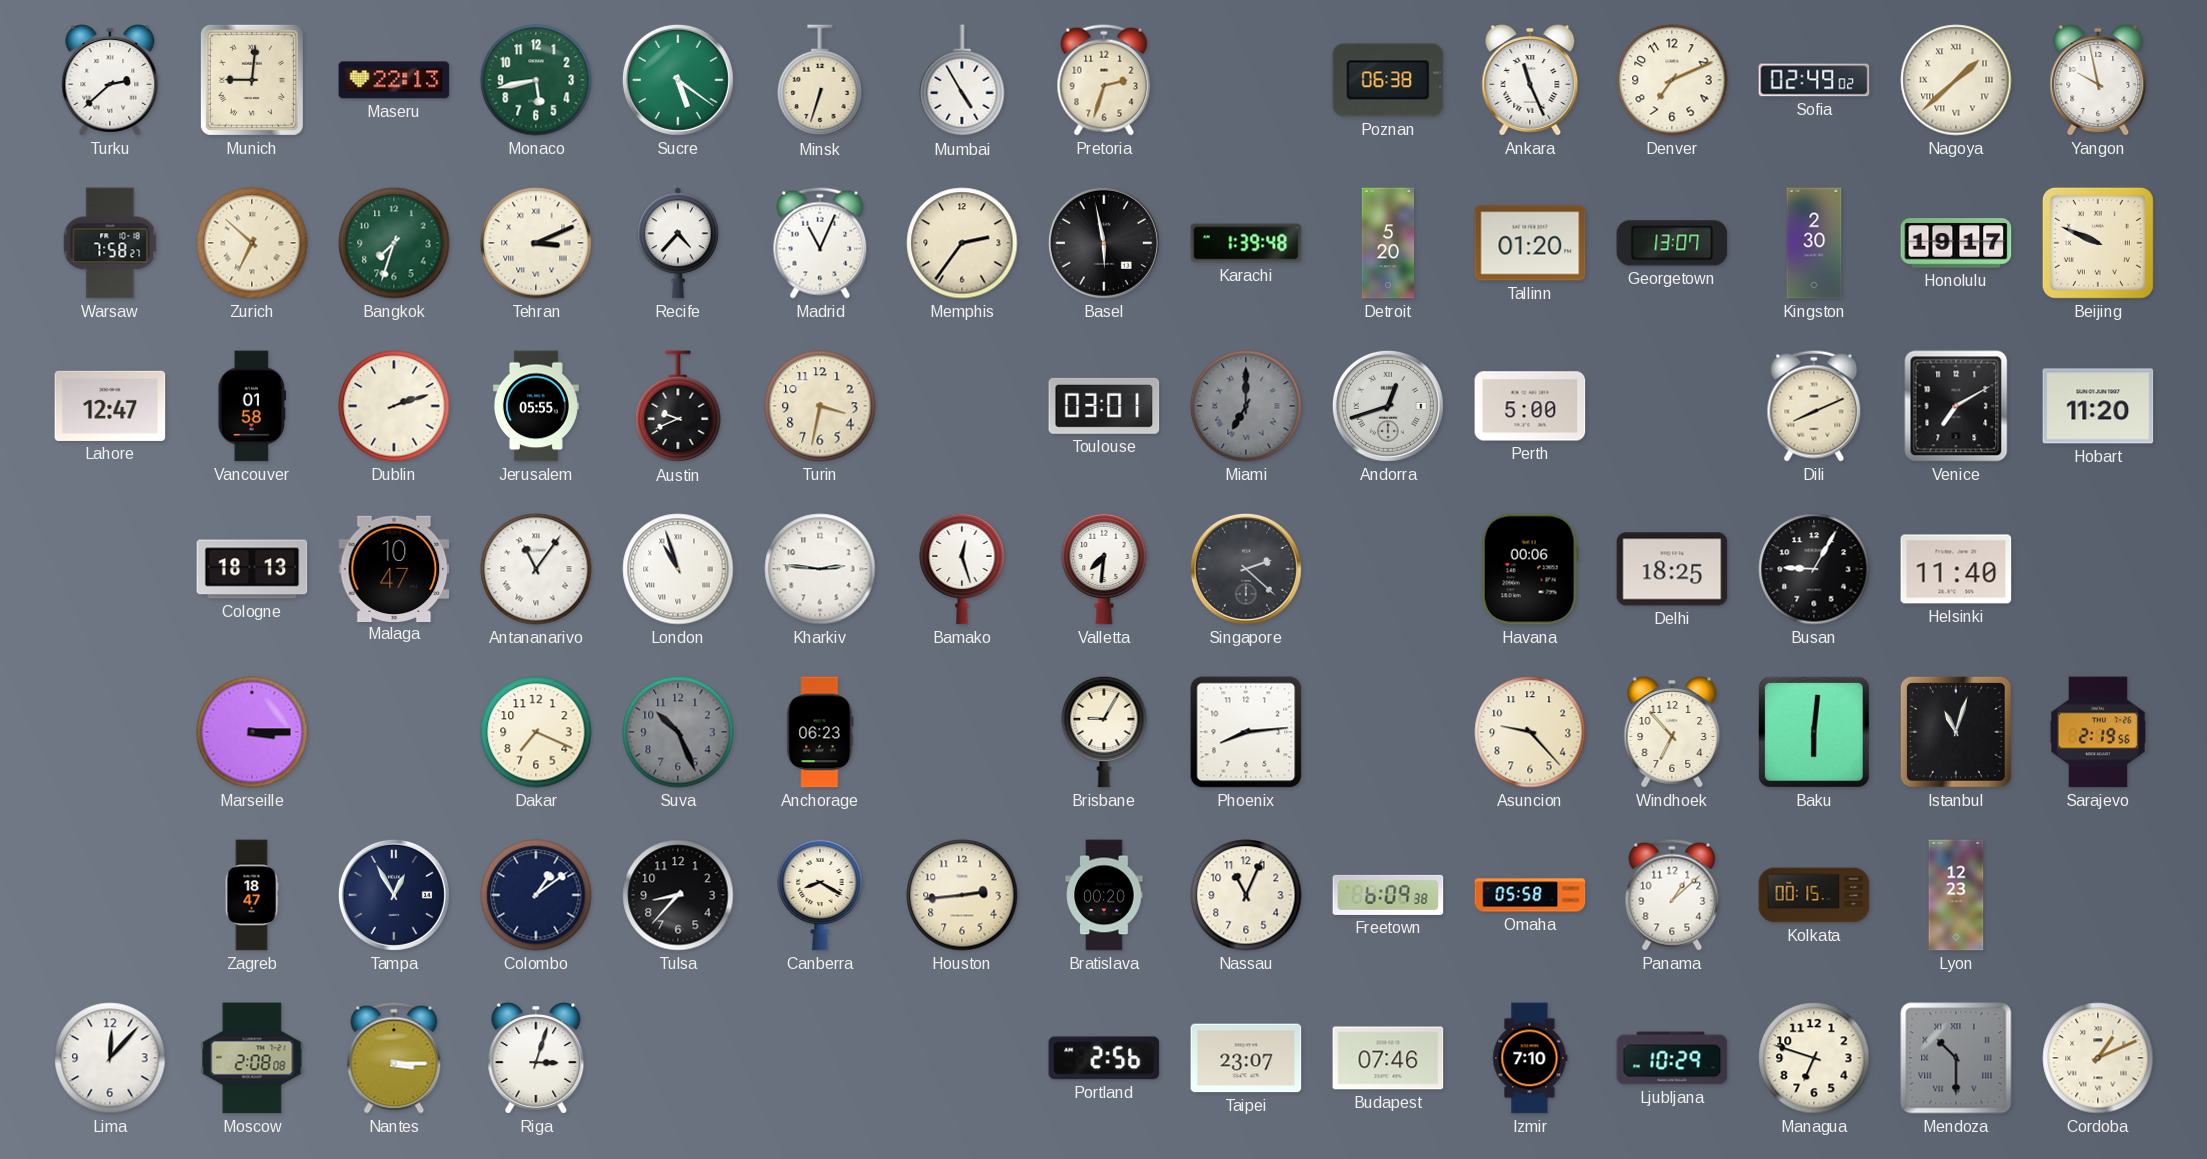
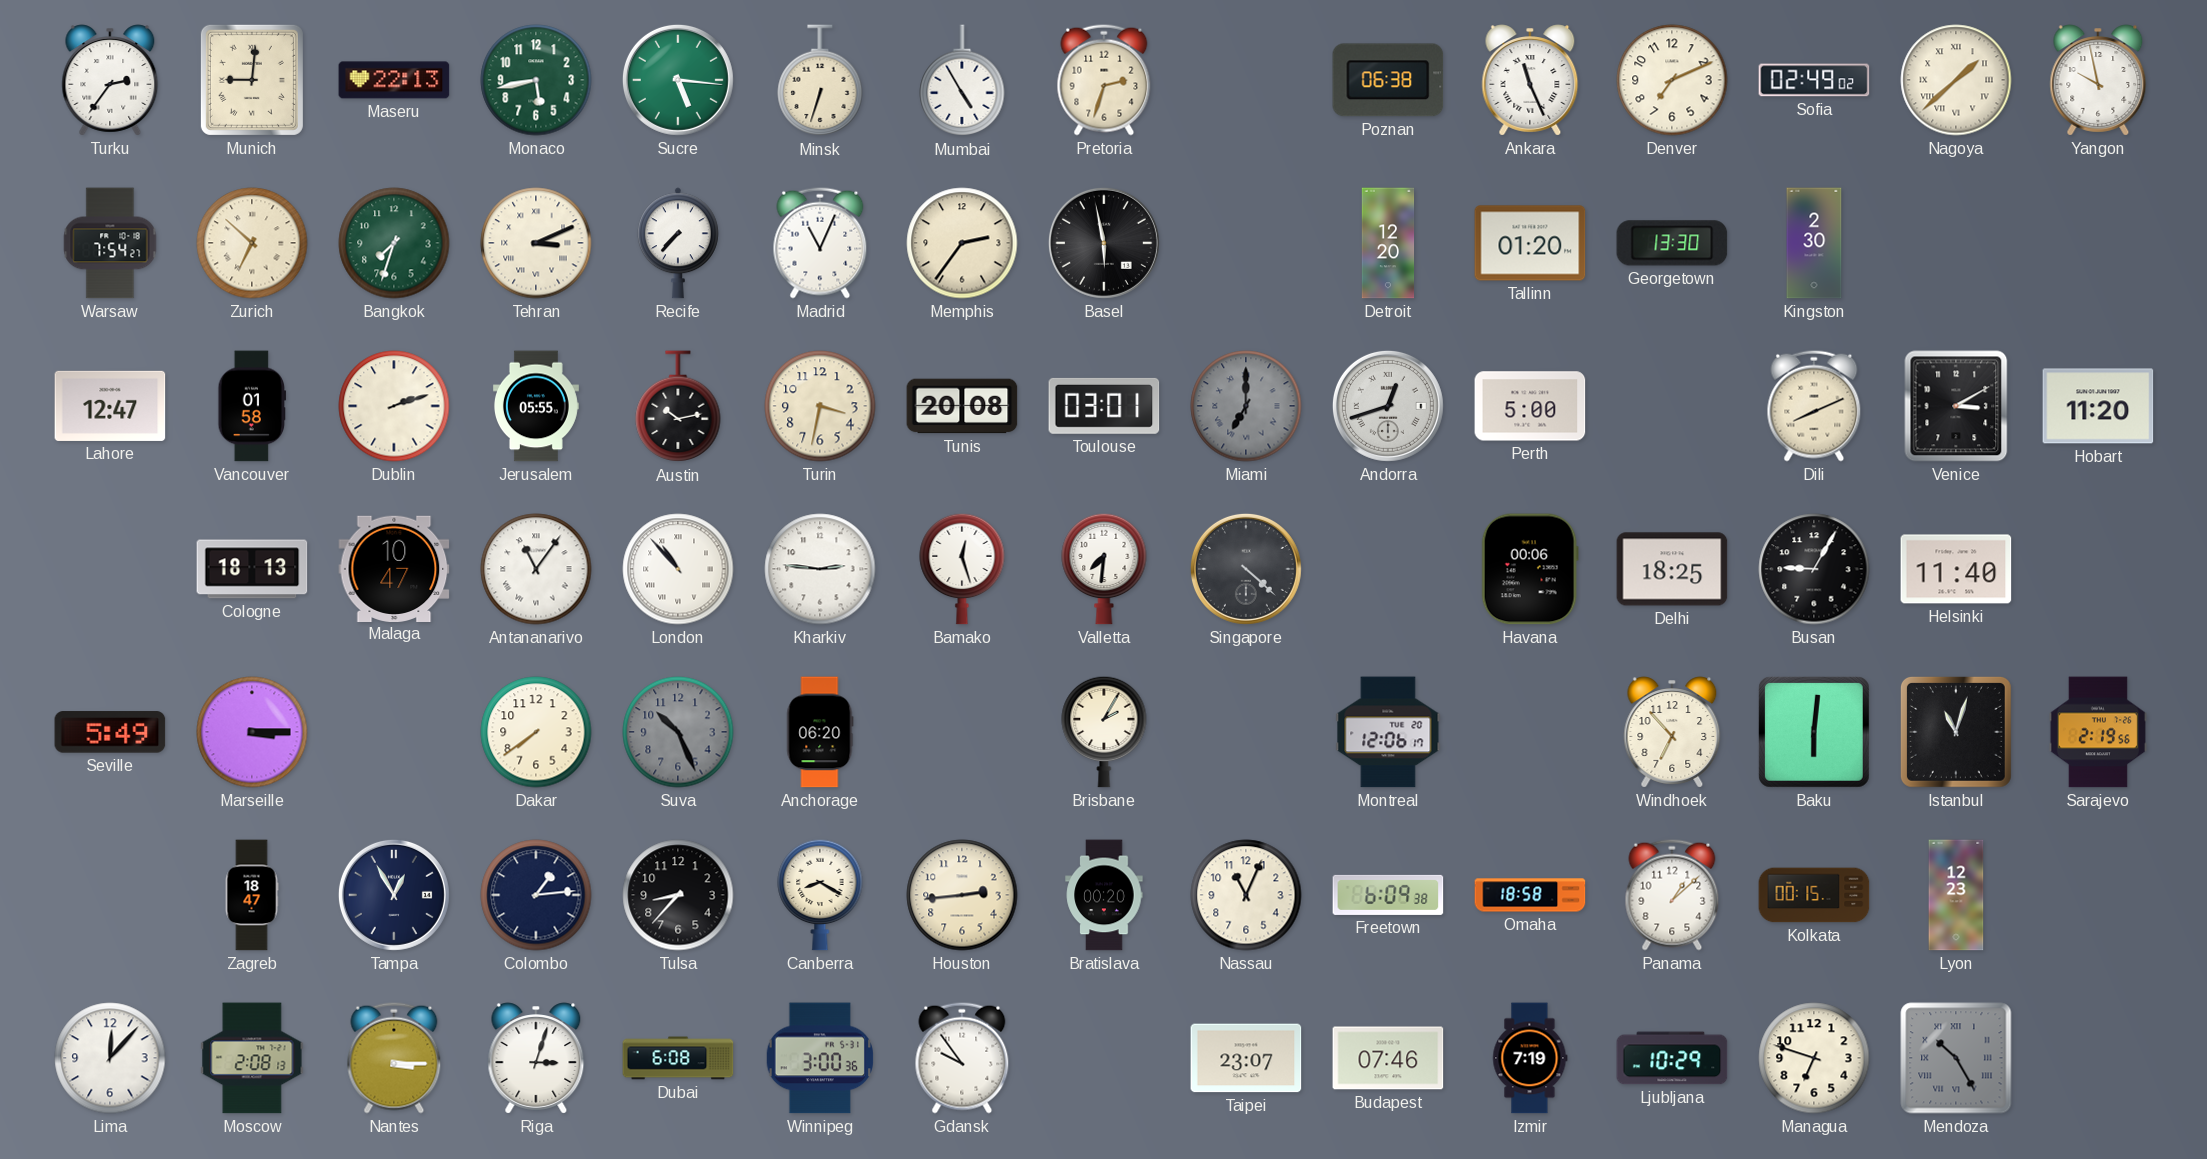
Turku: 2:38 -> 2:36 (110, 80)
Sucre: 5:21 -> 5:16 (678, 80)
Warsaw: 7:58 -> 7:54 (110, 243)
Recife: 4:37 -> 7:37 (678, 243)
Karachi: 1:39 -> none (1246, 243)
Detroit: 5:20 -> 12:20 (1388, 243)
Georgetown: 13:07 -> 13:30 (1672, 243)
Honolulu: 19:17 -> none (1956, 243)
Beijing: 9:49 -> none (2098, 243)
Austin: 9:41 -> 10:13 (678, 407)
Tunis: none -> 20:08 (962, 406)
Venice: 7:10 -> 3:10 (1956, 406)
London: 10:57 -> 10:53 (678, 569)
Singapore: 2:22 -> 4:22 (1246, 569)
Seville: none -> 5:49 (110, 732)
Dakar: 7:19 -> 7:39 (536, 732)
Anchorage: 06:23 -> 06:20 (820, 732)
Brisbane: 9:05 -> 2:05 (1104, 732)
Phoenix: 8:14 -> none (1246, 732)
Montreal: none -> 12:06 (1388, 732)
Asuncion: 9:23 -> none (1530, 732)
Colombo: 1:09 -> 1:14 (536, 895)
Omaha: 05:58 -> 18:58 (1530, 895)
Moscow: 2:08:08 -> 2:08:13 (252, 1058)
Dubai: none -> 6:08 (678, 1058)
Winnipeg: none -> 3:00 (819, 1058)
Gdansk: none -> 9:54 (962, 1058)
Portland: 2:56 -> none (1104, 1058)
Izmir: 7:10 -> 7:19 (1530, 1058)
Mendoza: 10:30 -> 10:25 (1956, 1058)
Cordoba: 1:11 -> none (2098, 1058)
